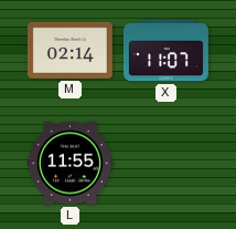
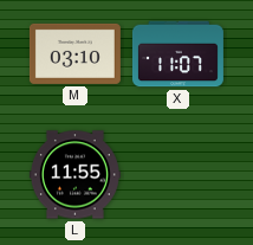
M: 02:14 -> 03:10 (74, 53)
